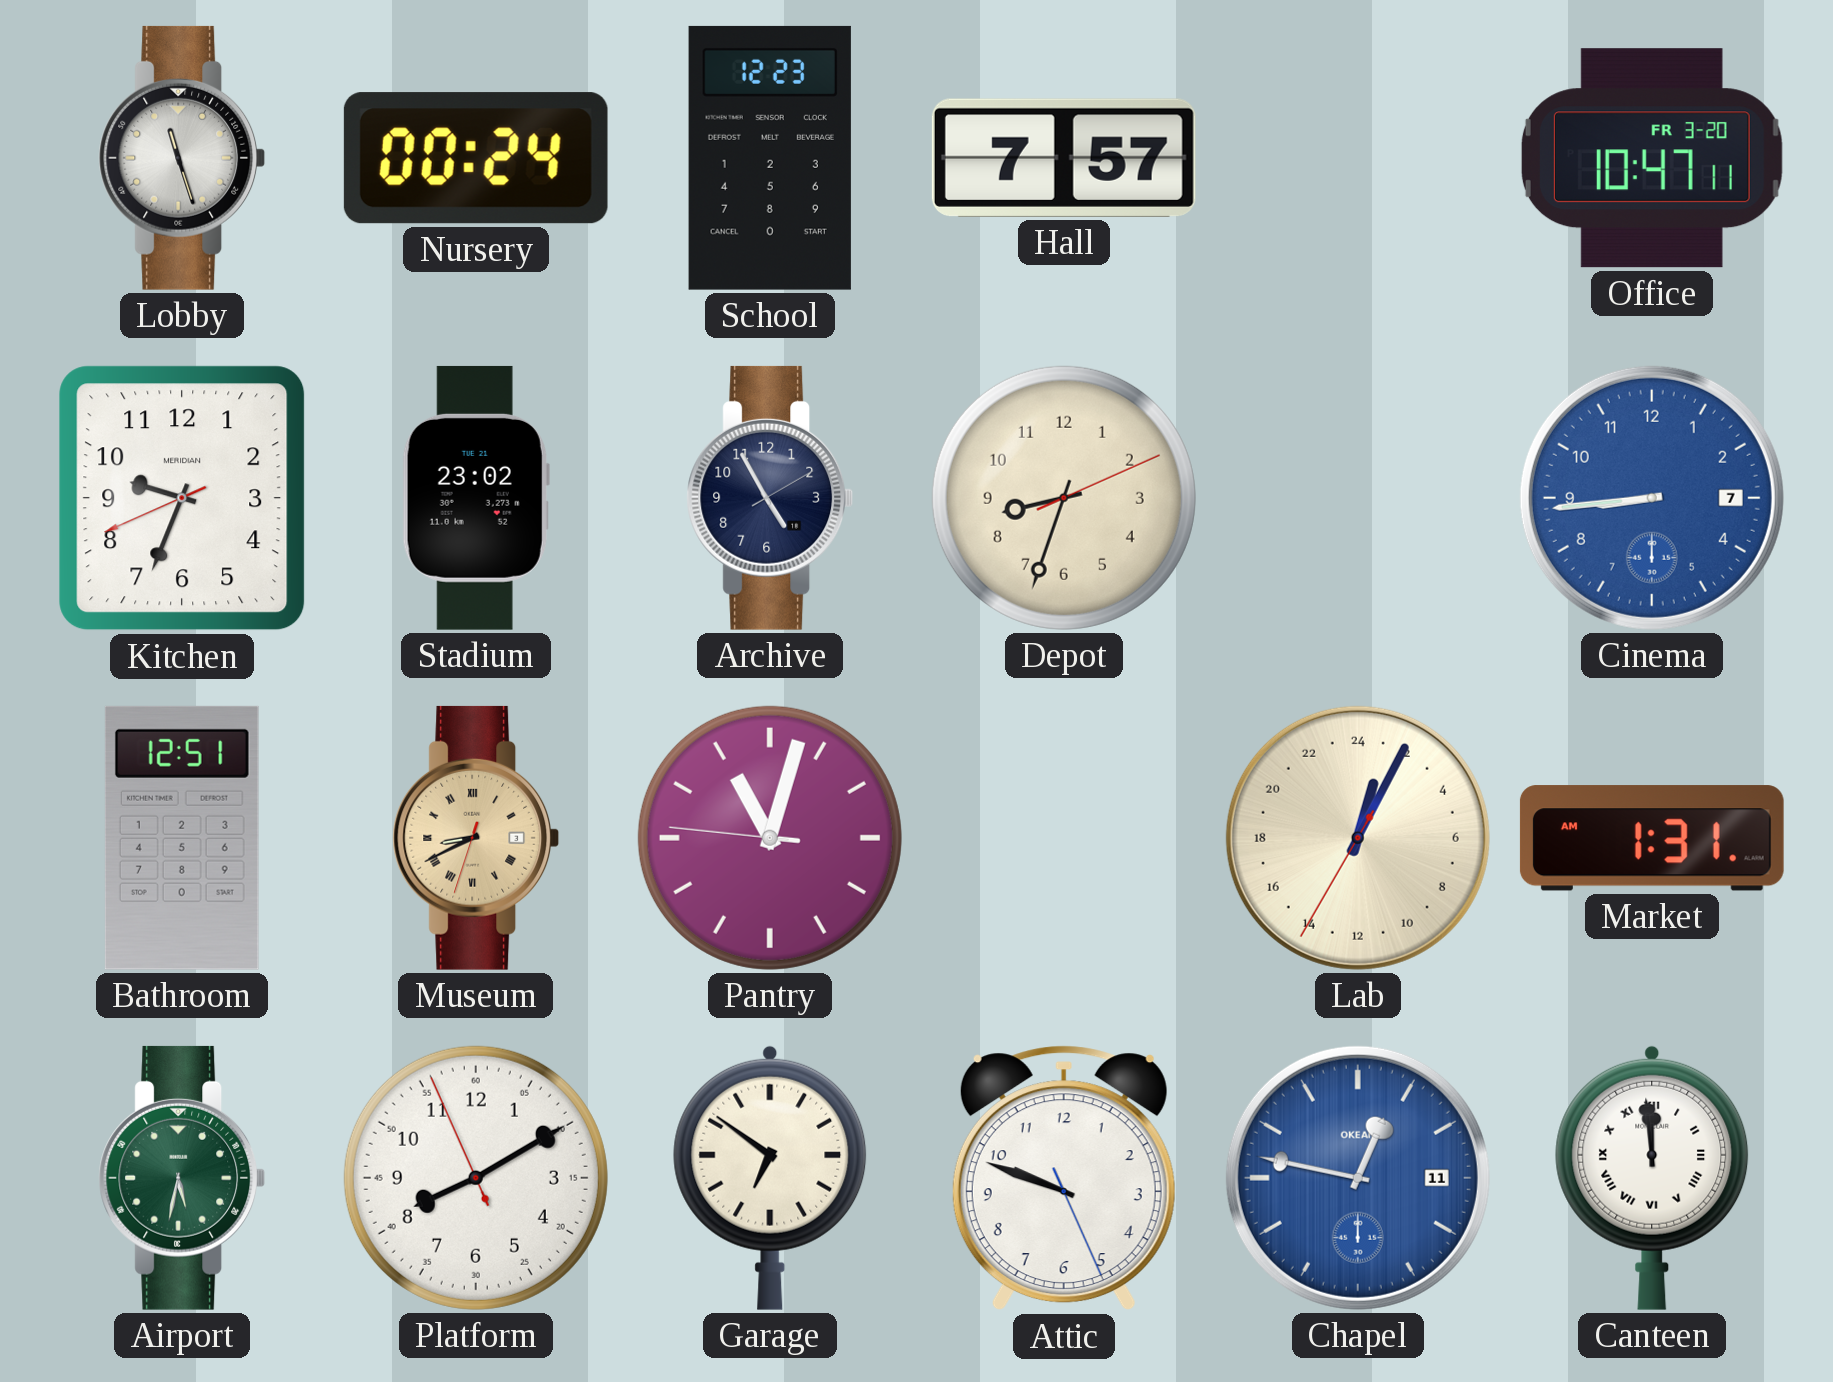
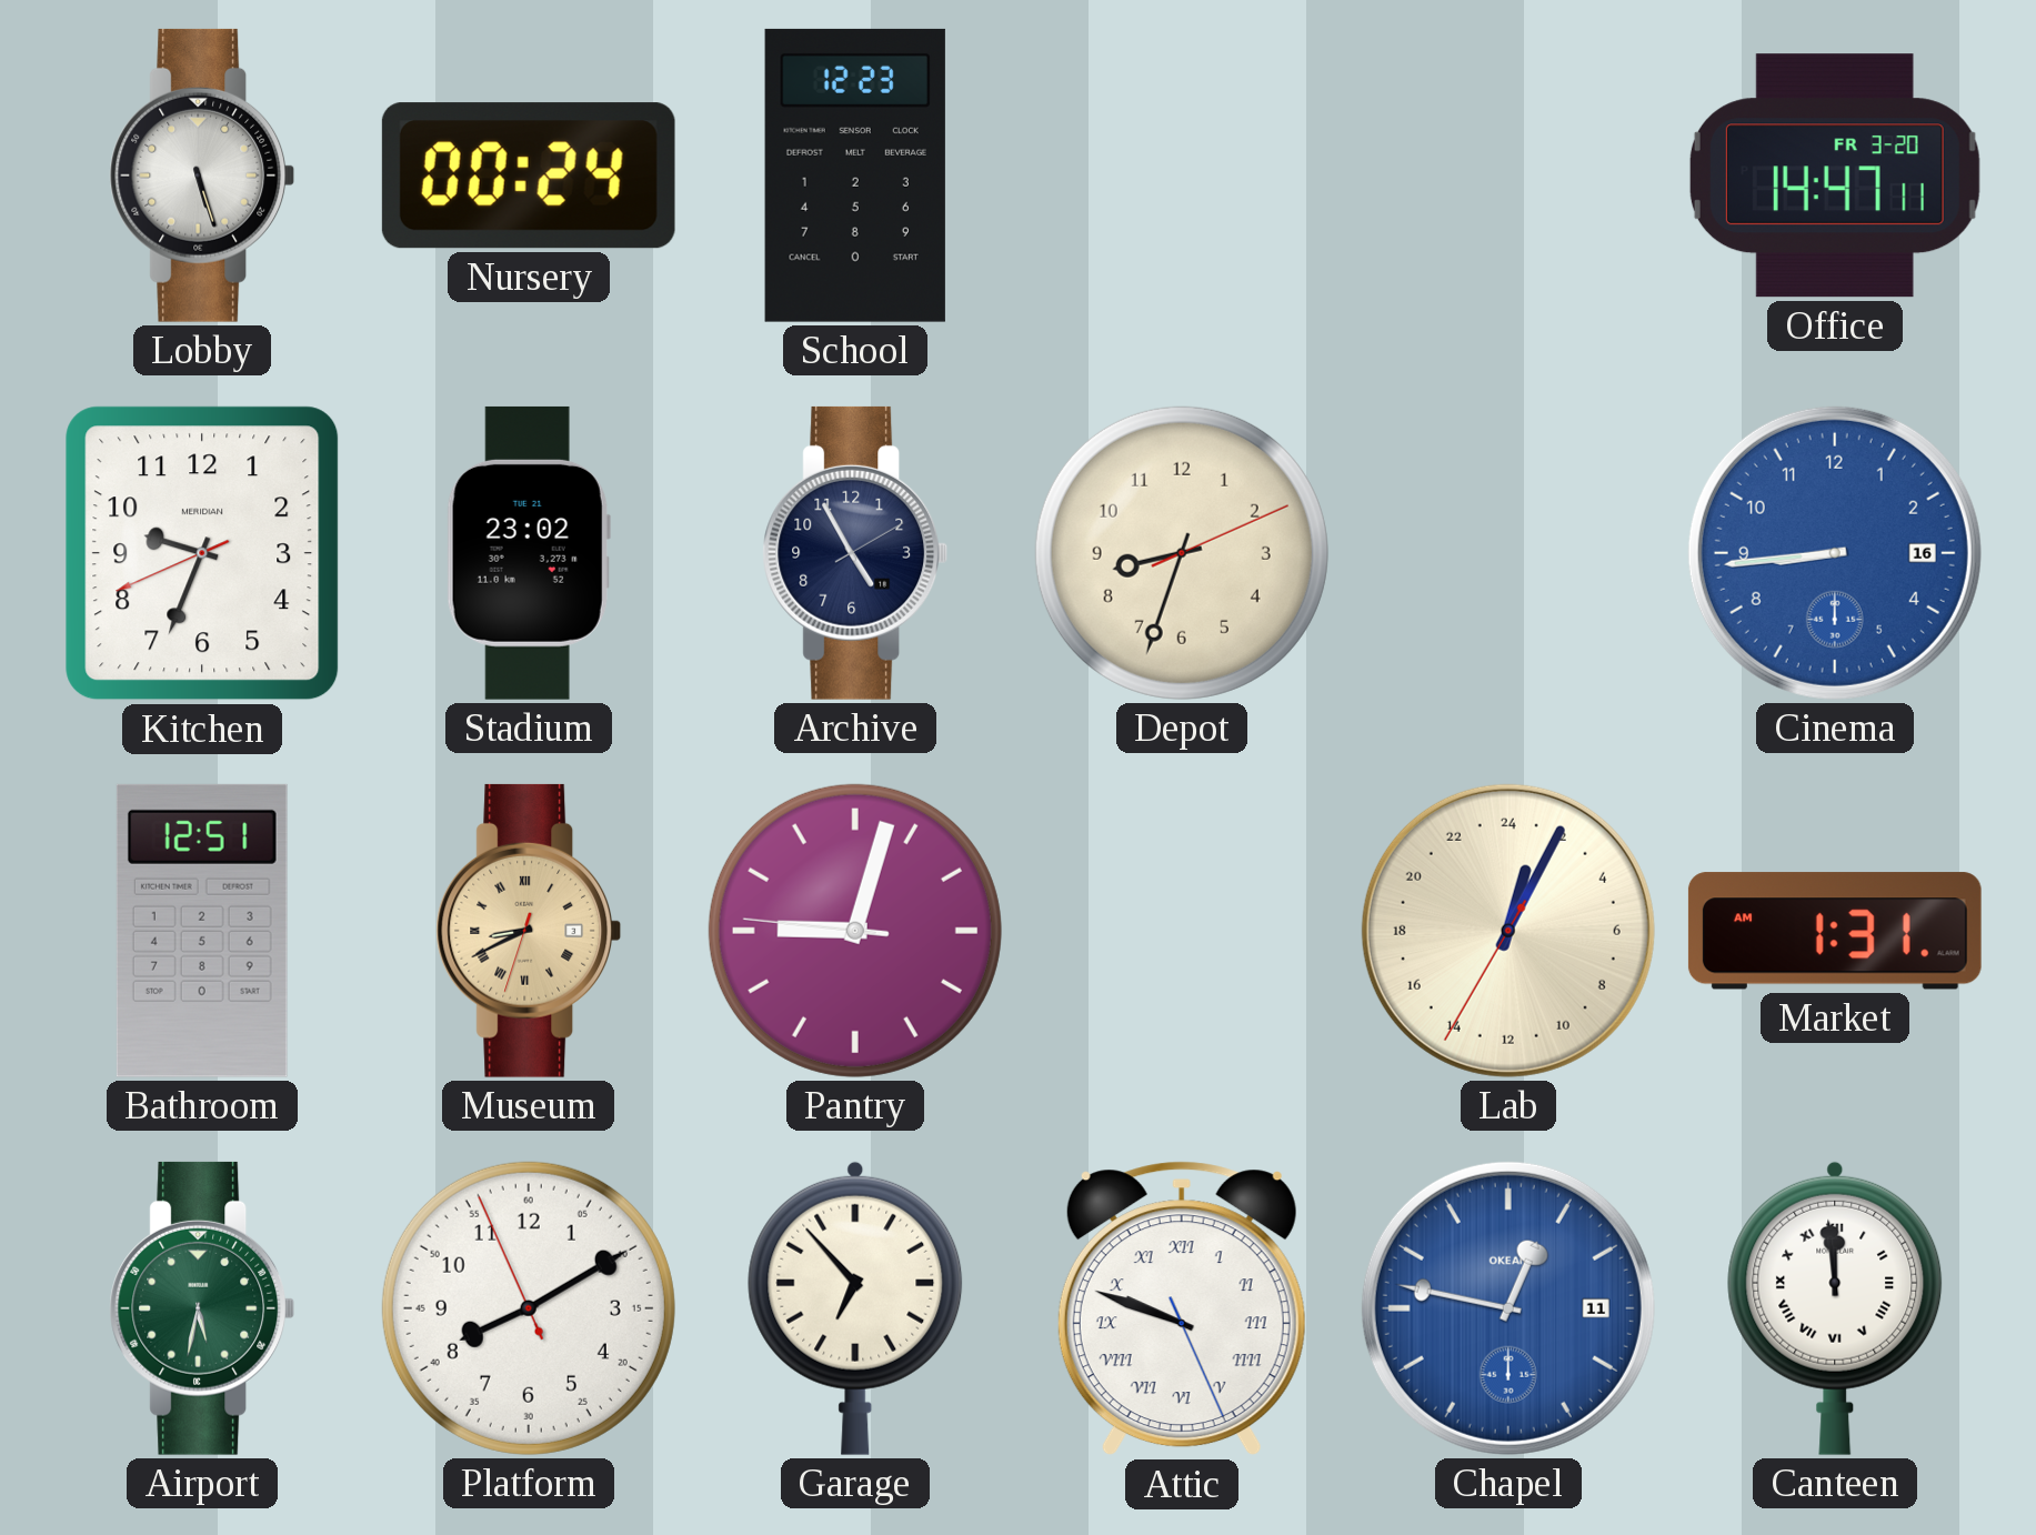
Lobby: 11:27 -> 5:27 (202, 175)
Hall: 7:57 -> none (1064, 158)
Office: 10:47 -> 14:47 (1835, 175)
Cinema date: 7 -> 16 (1835, 553)
Pantry: 11:02 -> 9:02 (855, 931)
Garage: 6:51 -> 6:53 (855, 1308)
Attic numerals: Arabic -> Roman (1182, 1308)
